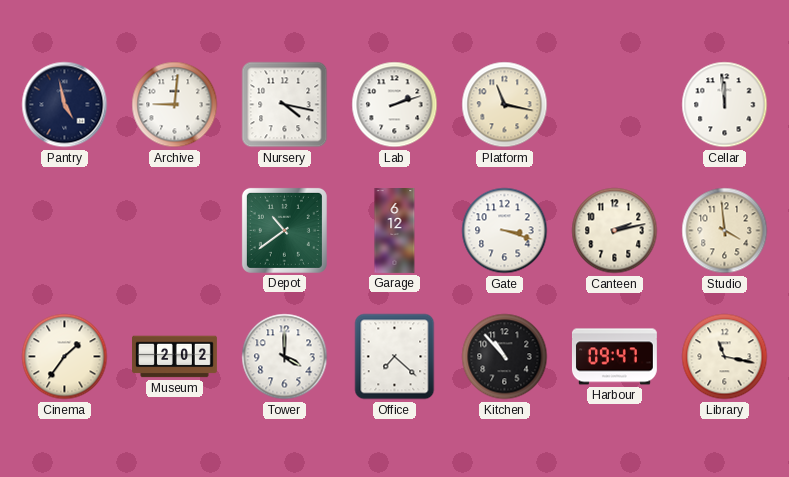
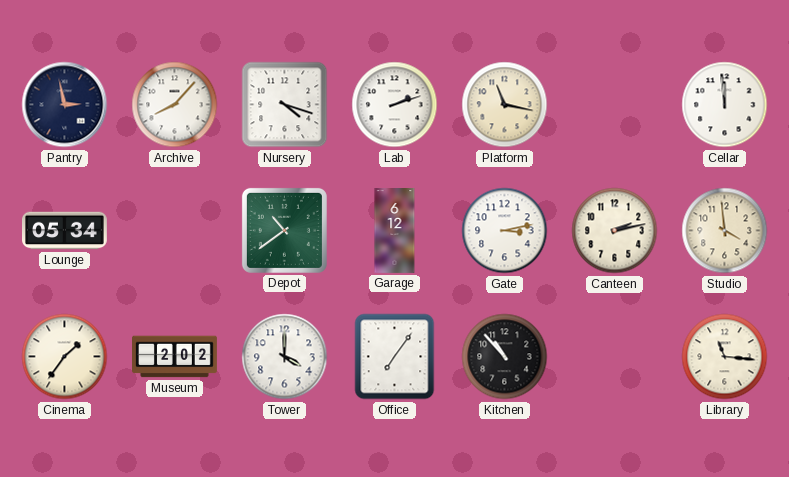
Pantry: 4:58 -> 2:58 (65, 105)
Archive: 9:01 -> 8:07 (175, 105)
Nursery: 4:17 -> 4:18 (285, 105)
Lounge: none -> 05:34 (65, 231)
Gate: 3:18 -> 3:13 (505, 231)
Office: 7:22 -> 7:06 (395, 357)
Harbour: 09:47 -> none (614, 357)
Library: 11:17 -> 11:16 (725, 357)
